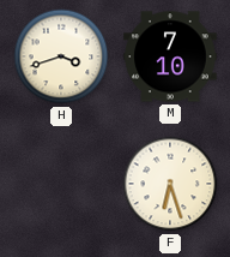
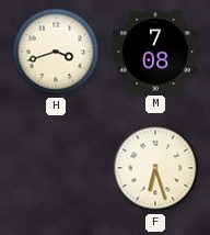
M: 7:10 -> 7:08 (155, 52)
